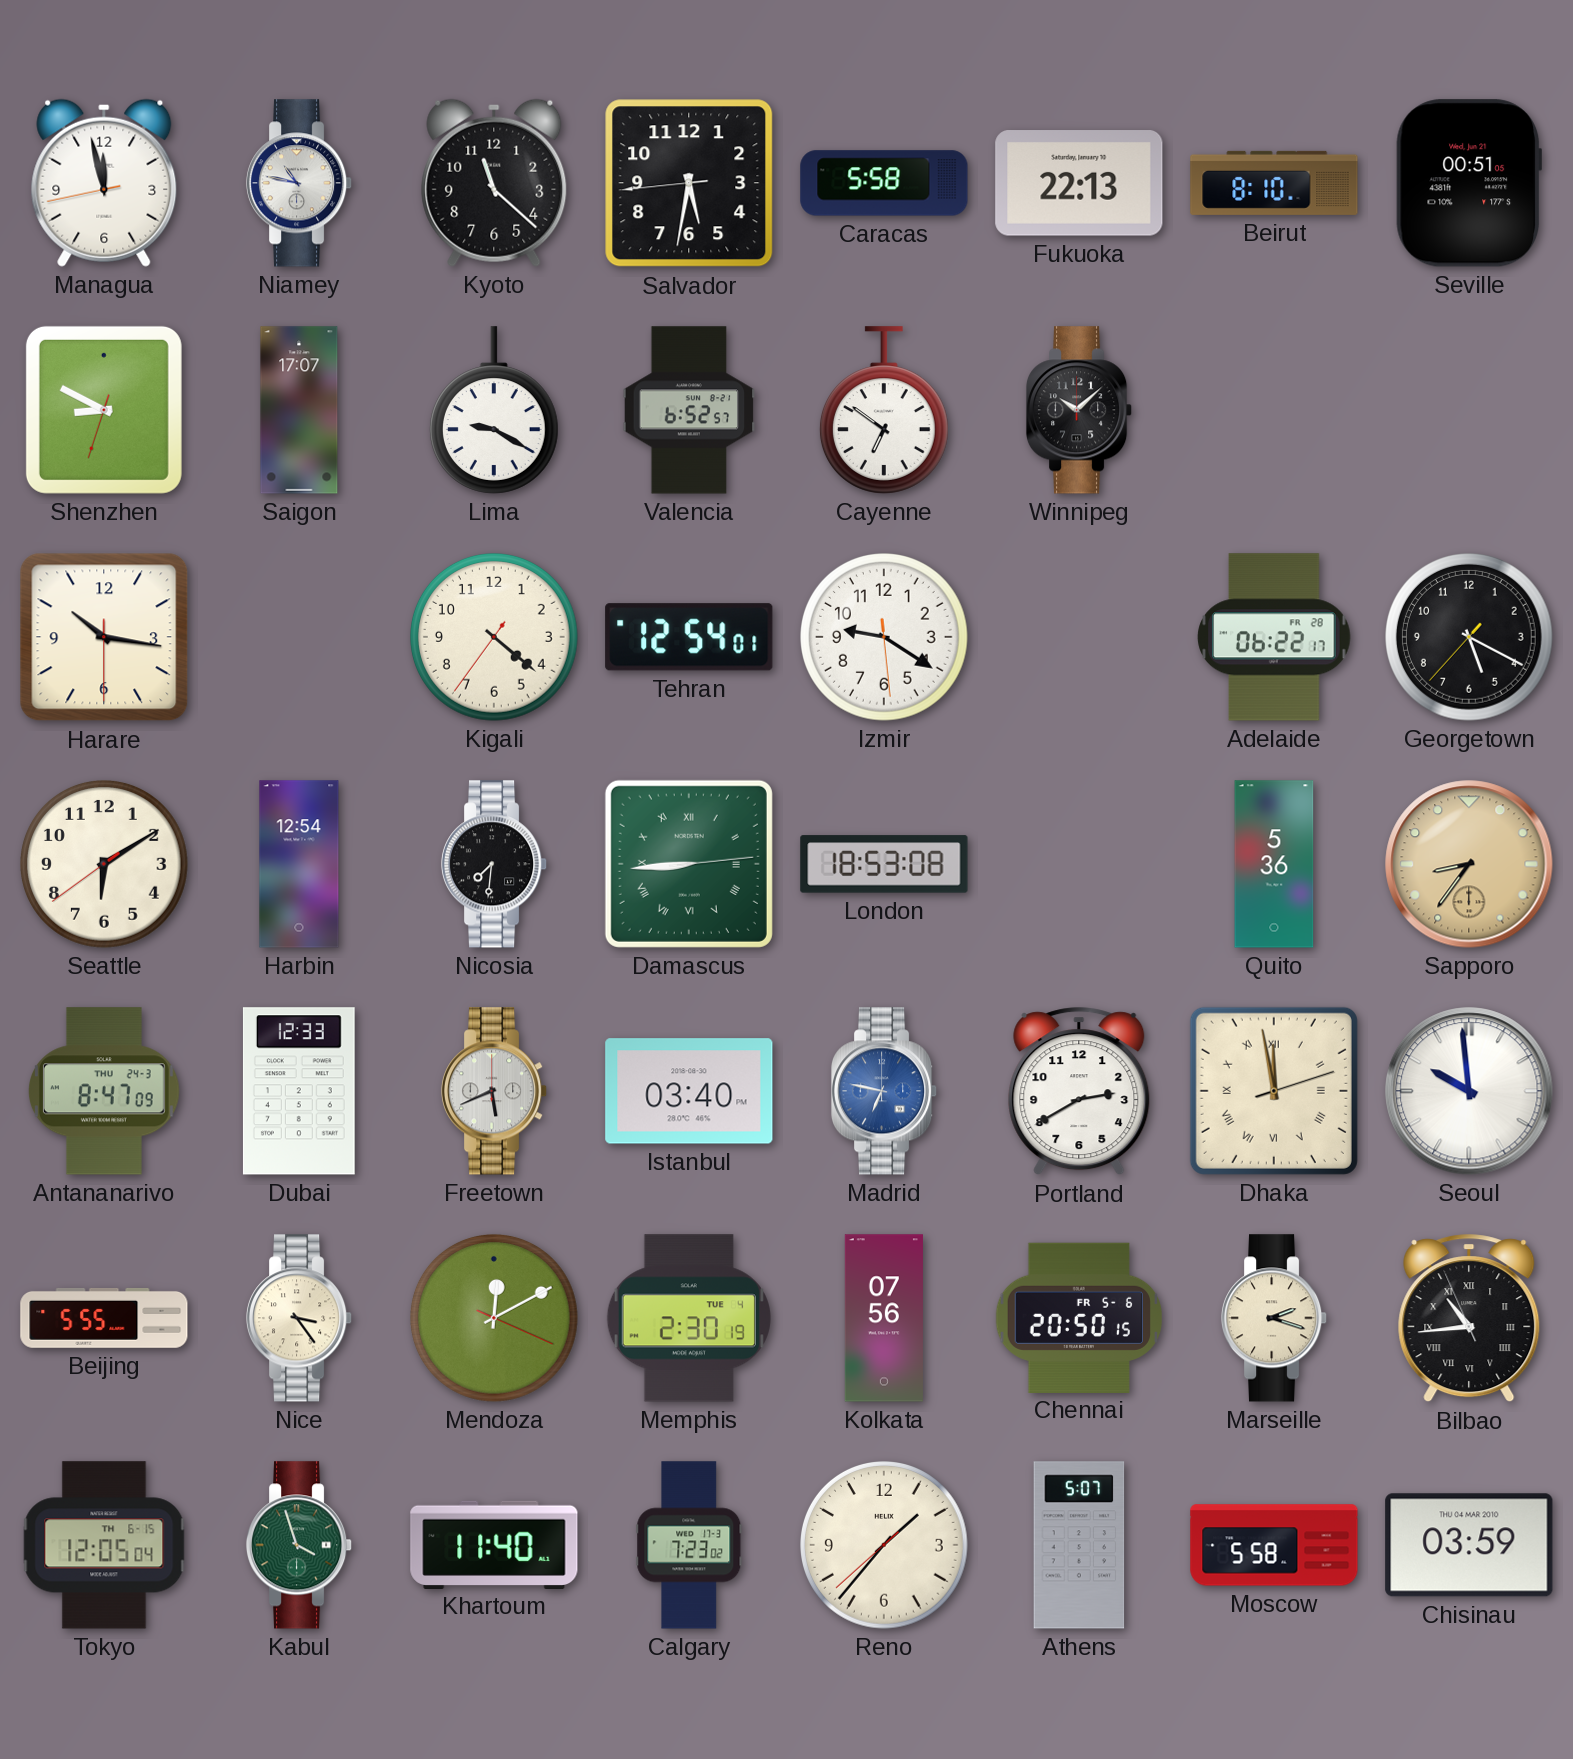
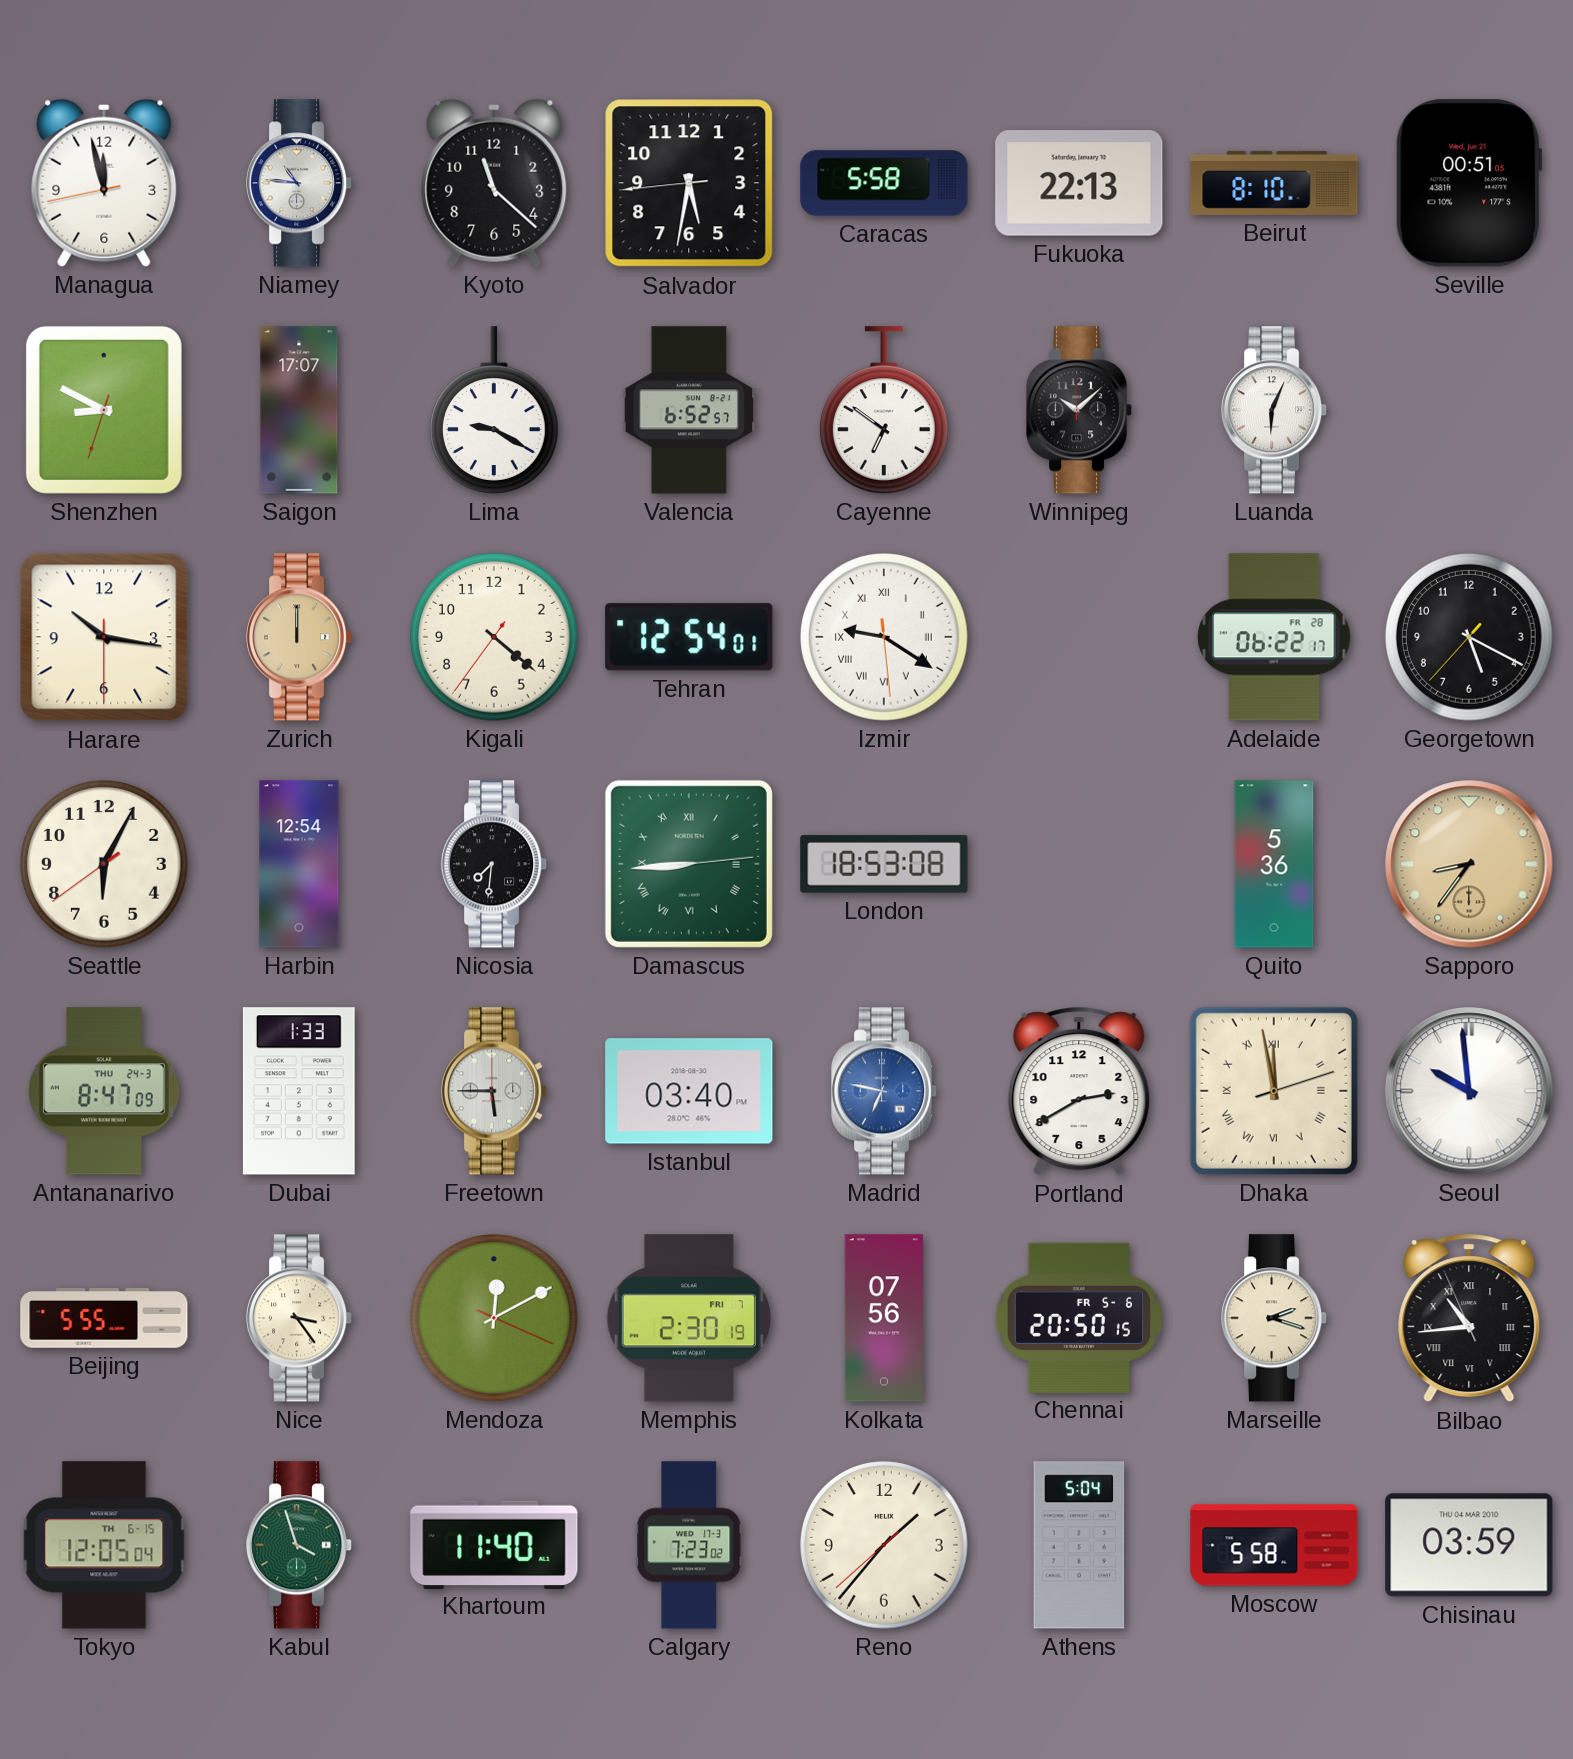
Niamey: 10:47 -> 10:46 (299, 183)
Luanda: none -> 6:04 (1274, 410)
Zurich: none -> 12:00 (299, 637)
Izmir numerals: Arabic -> Roman (885, 638)
Seattle: 6:09 -> 6:04 (105, 865)
Dubai: 12:33 -> 1:33 (299, 1091)
Freetown: 5:41 -> 5:45 (494, 1091)
Memphis date: TUE 4 -> FRI 7 (689, 1318)
Athens: 5:07 -> 5:04 (1079, 1545)
